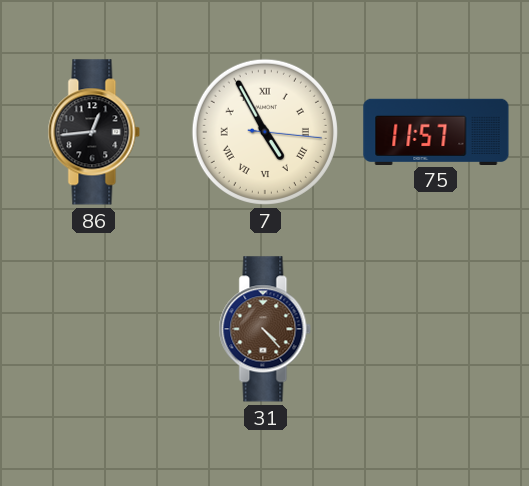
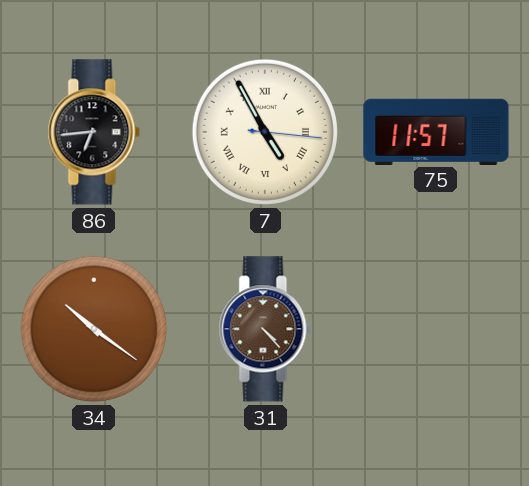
86: 12:44 -> 6:44 (94, 132)
34: none -> 10:21 (94, 329)
